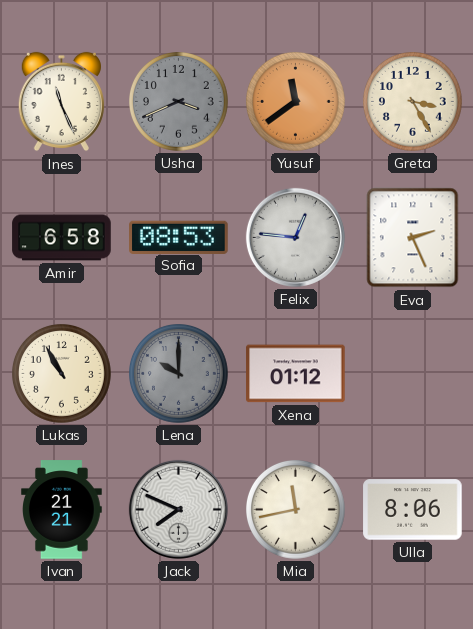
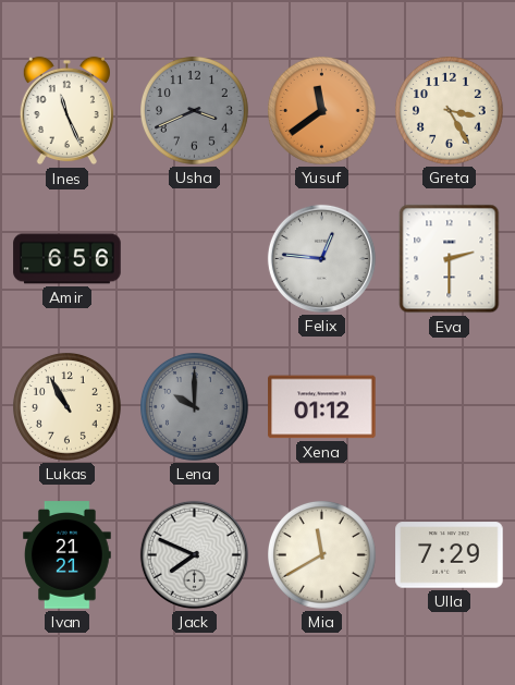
Amir: 6:58 -> 6:56 (68, 259)
Sofia: 08:53 -> none (179, 237)
Eva: 2:26 -> 2:30 (450, 259)
Mia: 11:43 -> 11:40 (322, 555)
Ulla: 8:06 -> 7:29 (450, 555)
